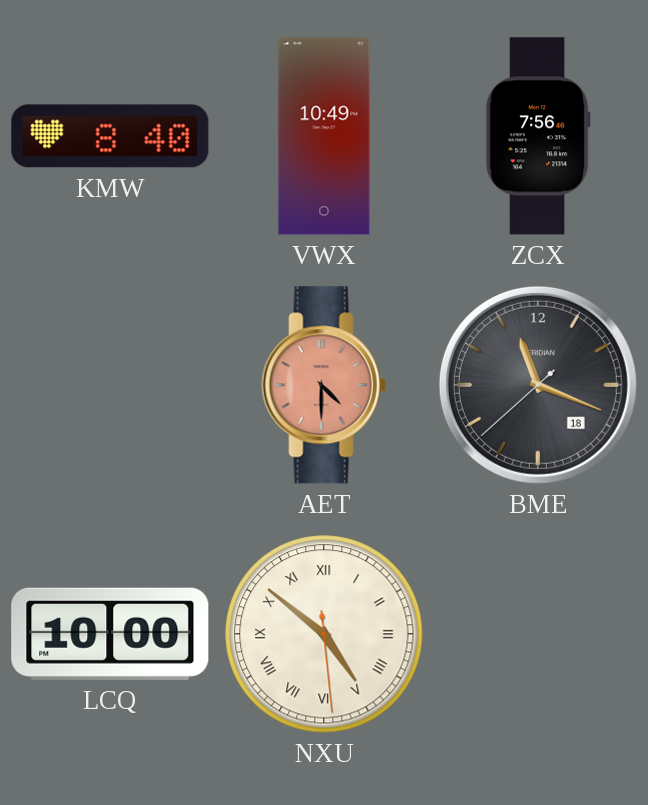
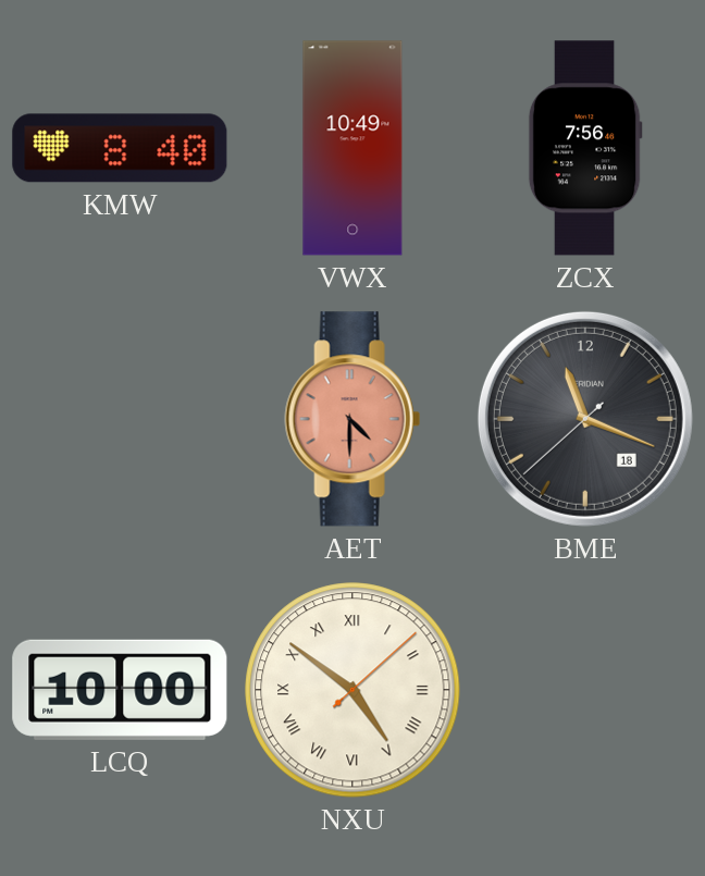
NXU: 4:51:29 -> 4:51:08 (352, 690)
